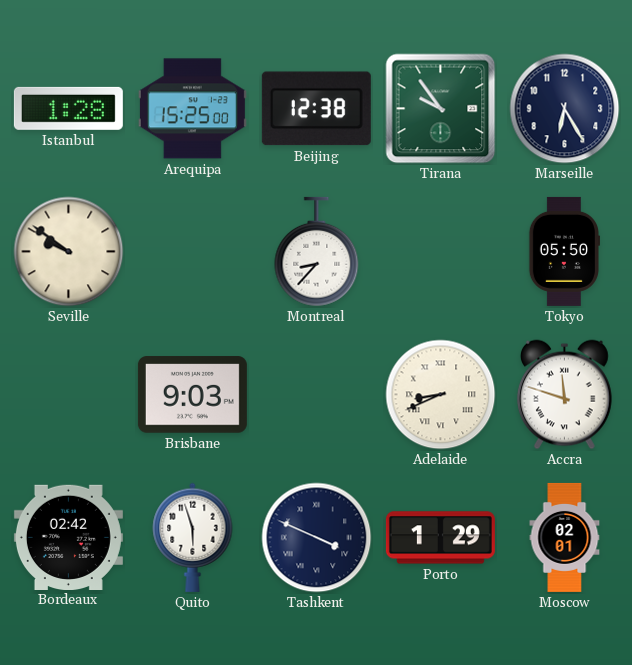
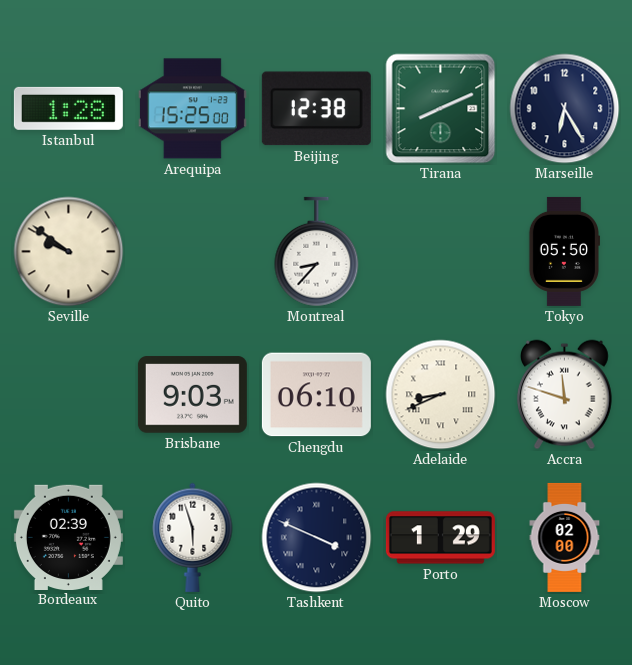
Tirana: 9:54 -> 8:11 (441, 109)
Chengdu: none -> 06:10 (316, 395)
Bordeaux: 02:42 -> 02:39 (68, 537)
Moscow: 02:01 -> 02:00 (565, 537)
